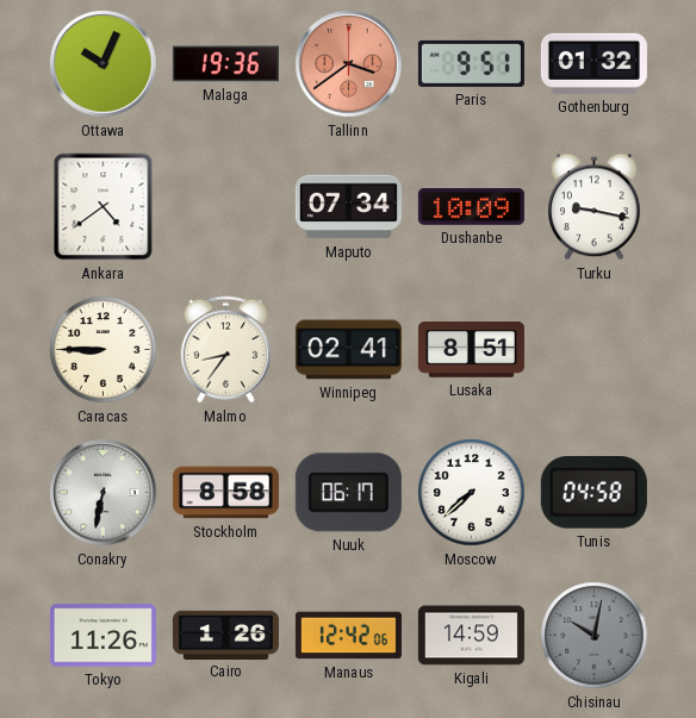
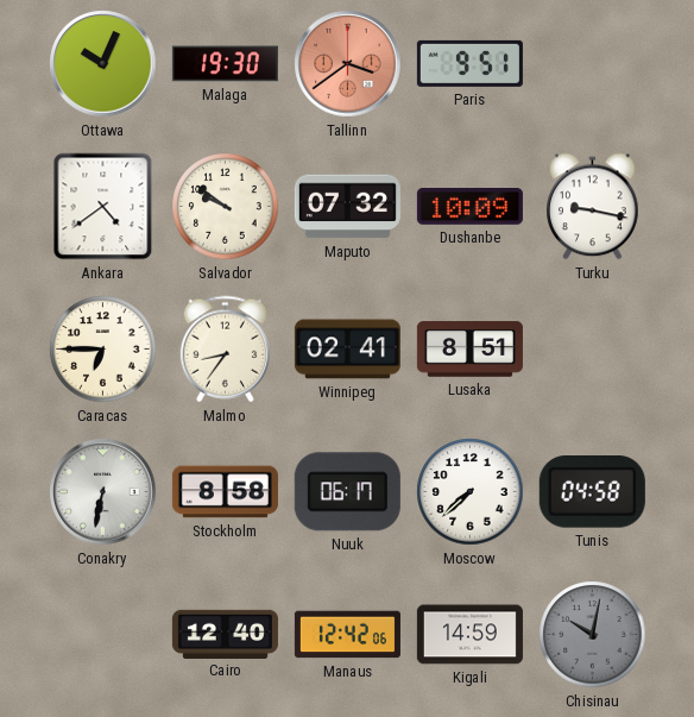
Malaga: 19:36 -> 19:30 (225, 64)
Gothenburg: 01:32 -> none (594, 63)
Salvador: none -> 9:51 (226, 207)
Maputo: 07:34 -> 07:32 (347, 207)
Caracas: 8:45 -> 6:45 (103, 350)
Tokyo: 11:26 -> none (102, 636)
Cairo: 1:26 -> 12:40 (225, 634)
